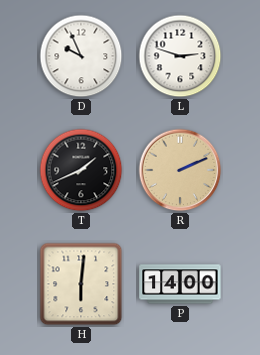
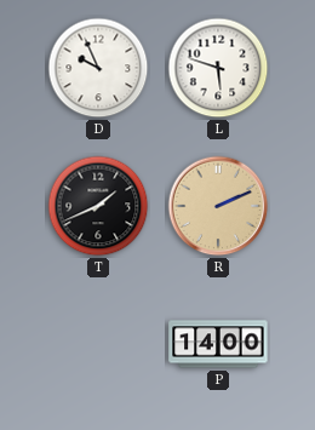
L: 2:48 -> 5:48 (218, 68)
H: 6:01 -> none (81, 284)
